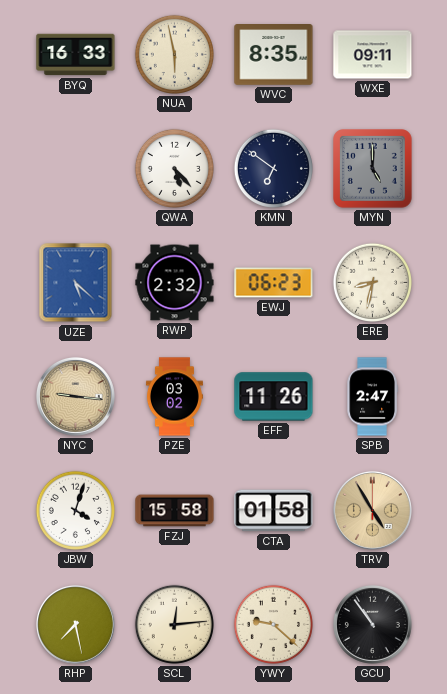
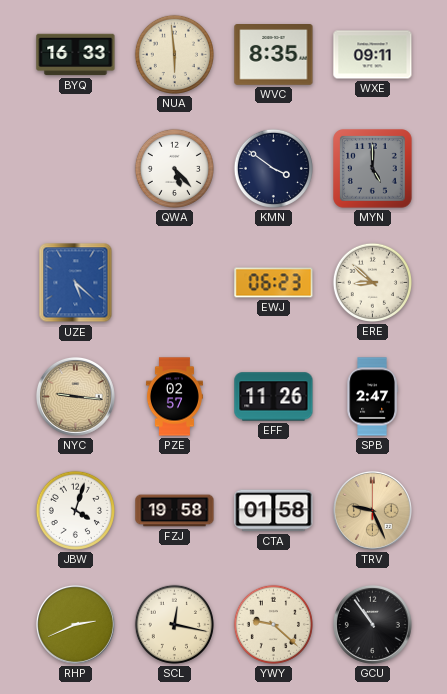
NUA: 5:58 -> 5:59 (174, 54)
KMN: 6:51 -> 3:51 (273, 168)
RWP: 2:32 -> none (175, 283)
ERE: 8:32 -> 8:52 (372, 282)
PZE: 03:02 -> 02:57 (174, 397)
FZJ: 15:58 -> 19:58 (175, 511)
TRV: 4:55 -> 9:26 (372, 510)
RHP: 7:28 -> 2:41 (75, 624)
SCL: 12:14 -> 12:17 (174, 624)
